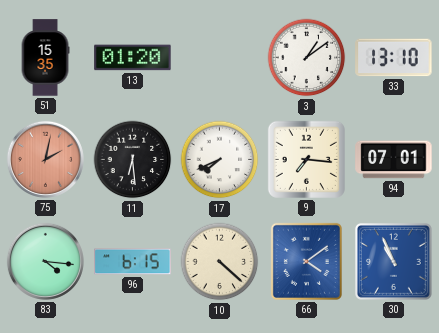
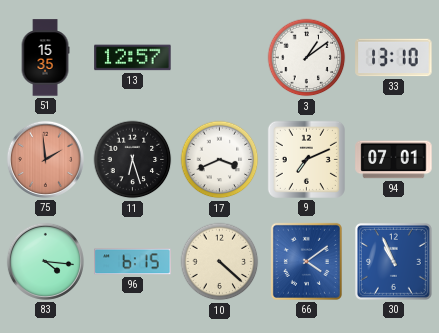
13: 01:20 -> 12:57 (133, 58)
75: 2:02 -> 1:59 (45, 159)
11: 6:29 -> 6:27 (133, 160)
17: 7:41 -> 3:41 (220, 160)
9: 7:16 -> 7:11 (306, 159)
